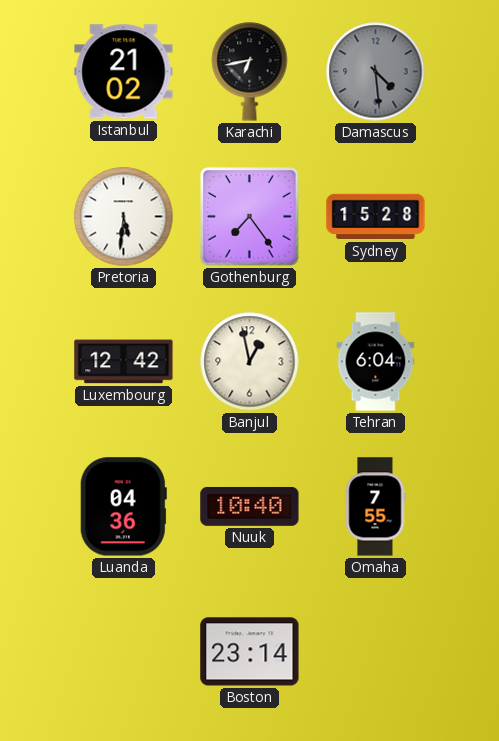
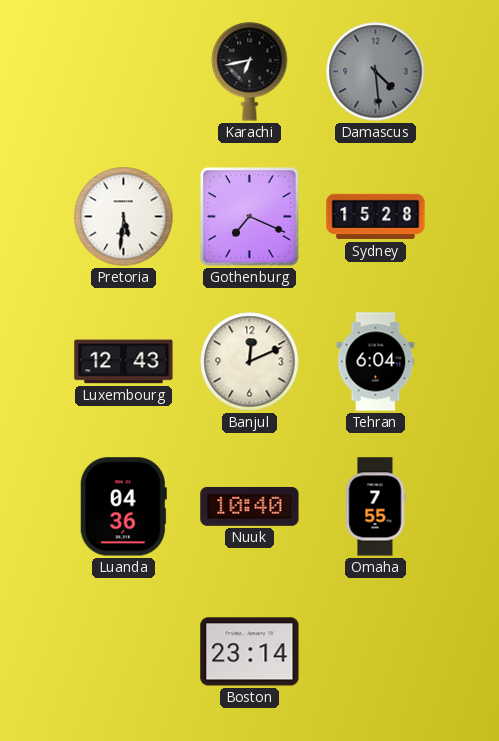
Istanbul: 21:02 -> none (124, 72)
Gothenburg: 7:24 -> 7:19 (250, 217)
Luxembourg: 12:42 -> 12:43 (124, 362)
Banjul: 12:58 -> 12:11 (250, 362)
